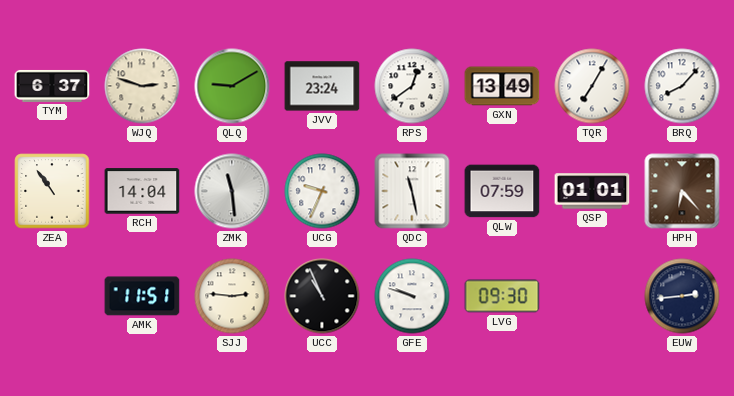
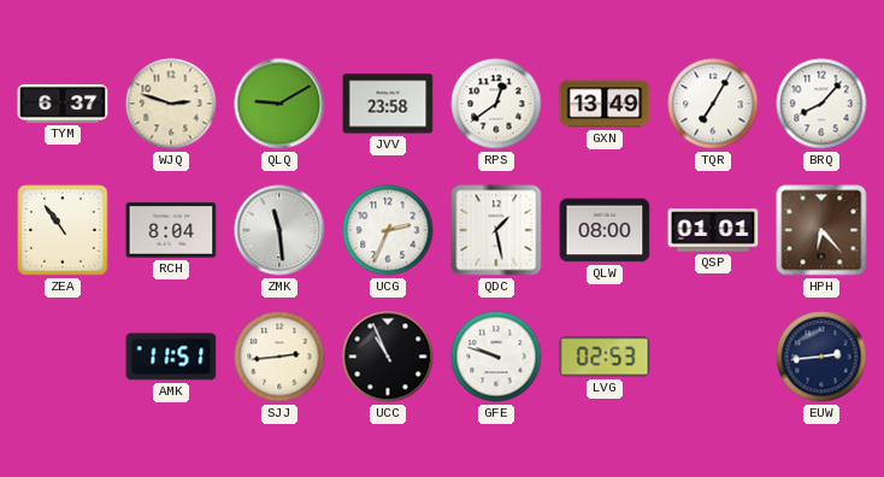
JVV: 23:24 -> 23:58 (388, 104)
RCH: 14:04 -> 8:04 (171, 230)
UCG: 9:34 -> 2:34 (388, 230)
QDC: 11:28 -> 1:28 (496, 230)
QLW: 07:59 -> 08:00 (605, 230)
SJJ: 2:46 -> 2:44 (279, 357)
LVG: 09:30 -> 02:53 (605, 357)
